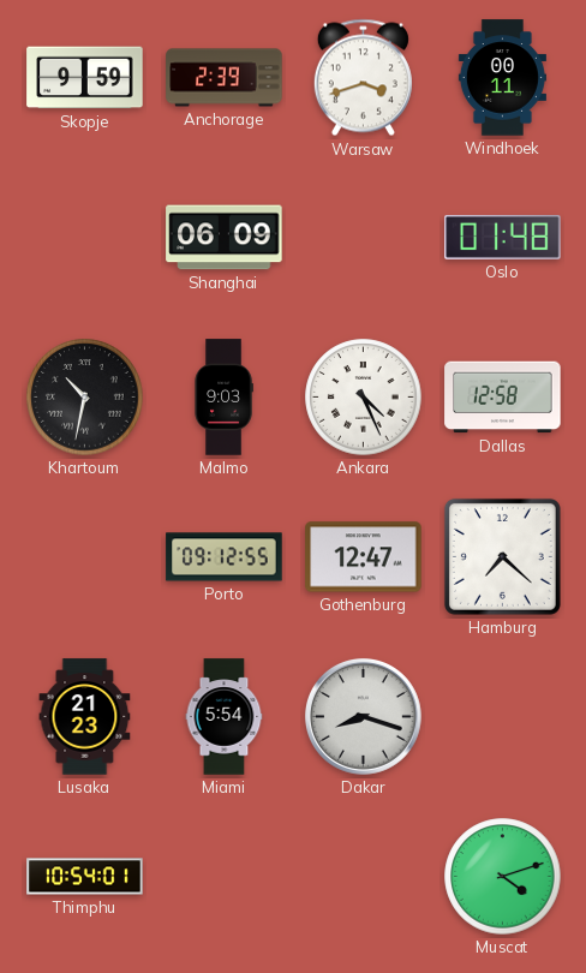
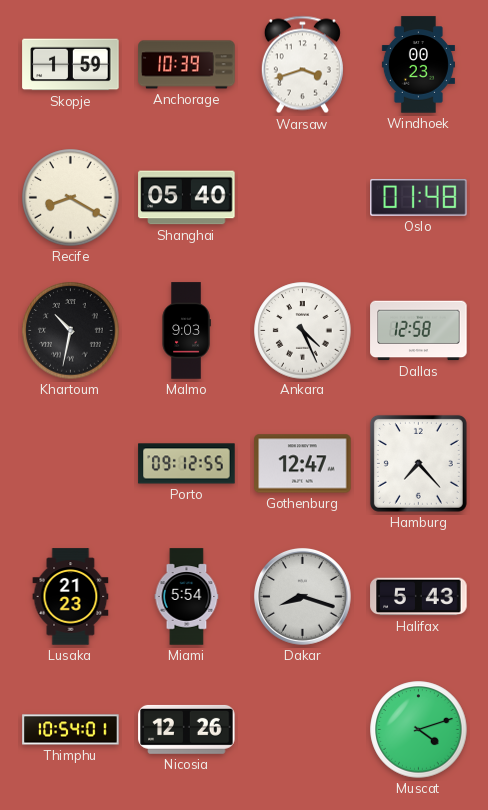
Skopje: 9:59 -> 1:59 (71, 65)
Anchorage: 2:39 -> 10:39 (187, 65)
Windhoek: 00:11 -> 00:23 (418, 65)
Recife: none -> 8:20 (71, 198)
Shanghai: 06:09 -> 05:40 (187, 198)
Hamburg: 7:22 -> 7:23 (418, 463)
Halifax: none -> 5:43 (419, 597)
Nicosia: none -> 12:26 (187, 729)
